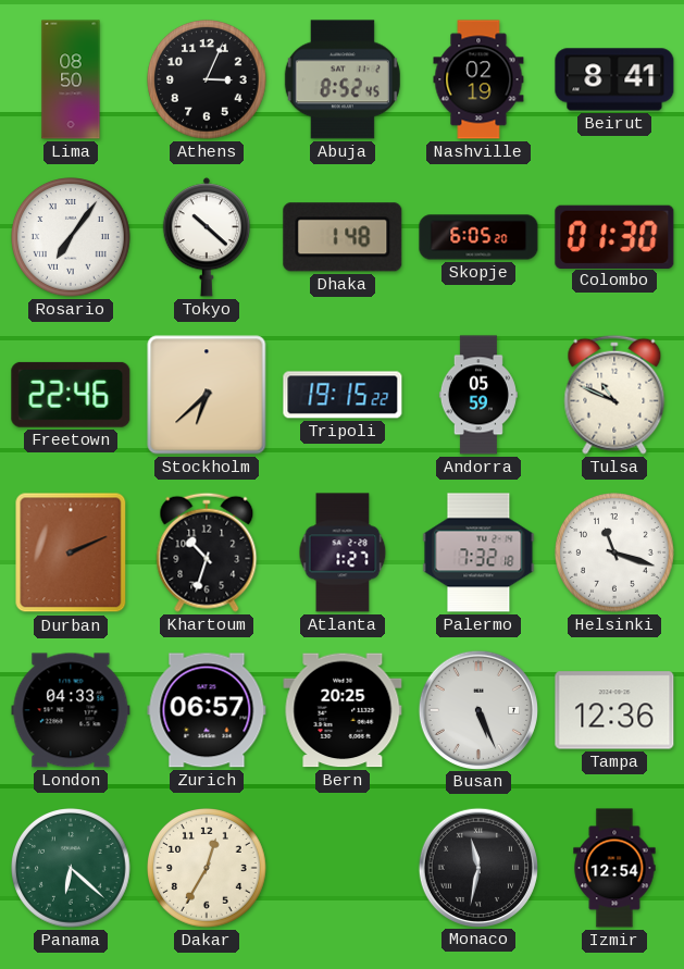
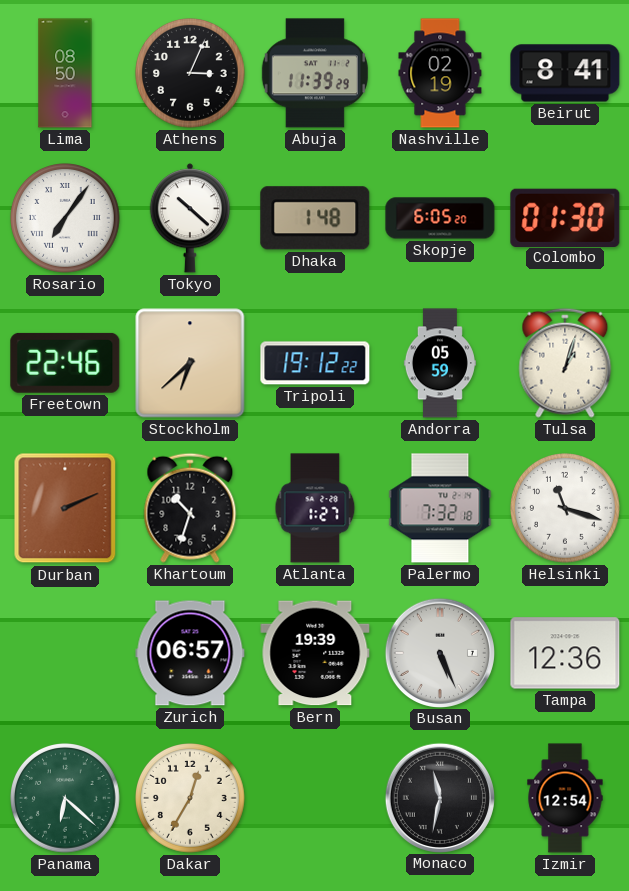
Abuja: 8:52 -> 11:39 (315, 73)
Tripoli: 19:15 -> 19:12 (315, 363)
Tulsa: 10:49 -> 1:03 (565, 363)
London: 04:33 -> none (71, 710)
Bern: 20:25 -> 19:39 (315, 653)
